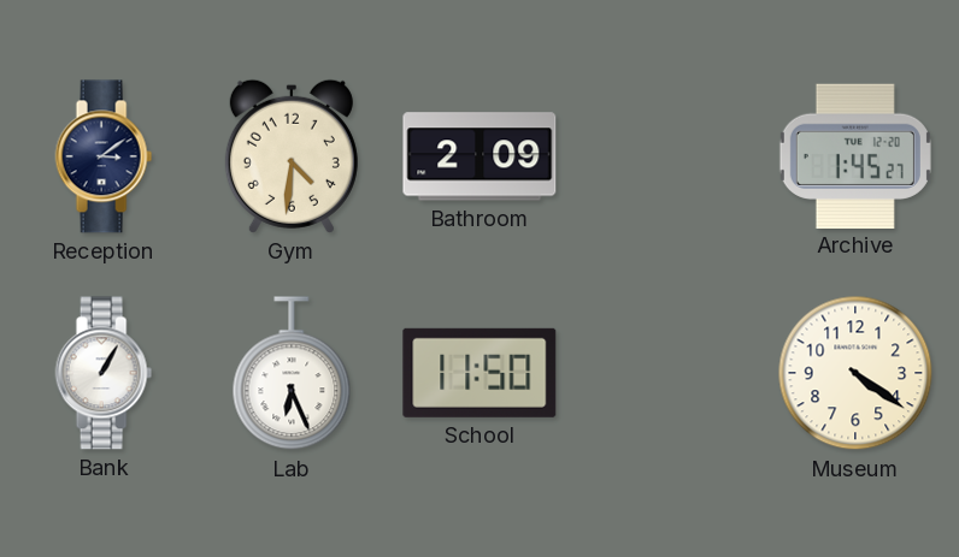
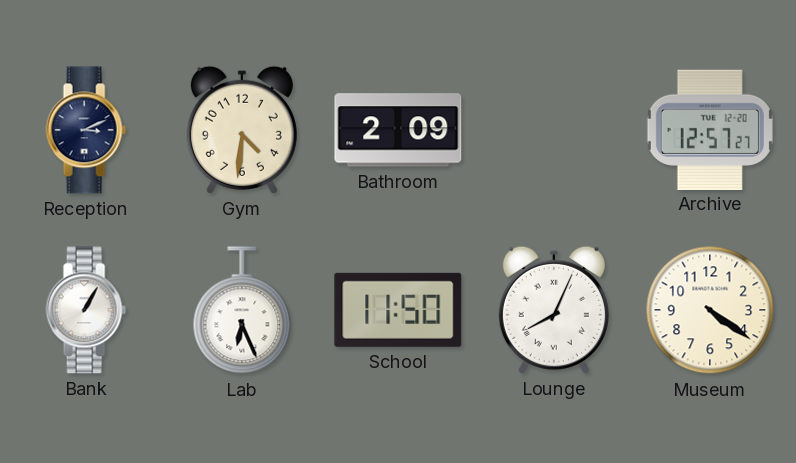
Reception: 3:09 -> 3:11 (86, 130)
Archive: 1:45 -> 12:57 (710, 129)
Lounge: none -> 8:04 (554, 310)
